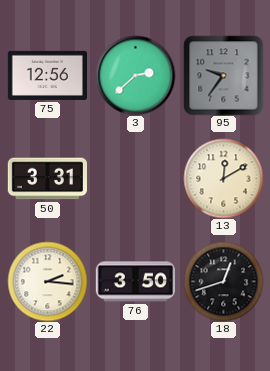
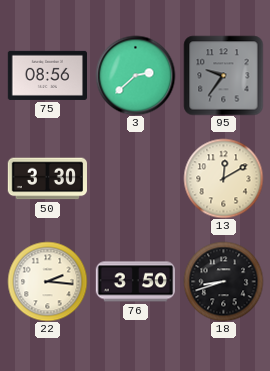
75: 12:56 -> 08:56 (47, 75)
50: 3:31 -> 3:30 (47, 179)
18: 12:42 -> 8:42 (223, 281)
